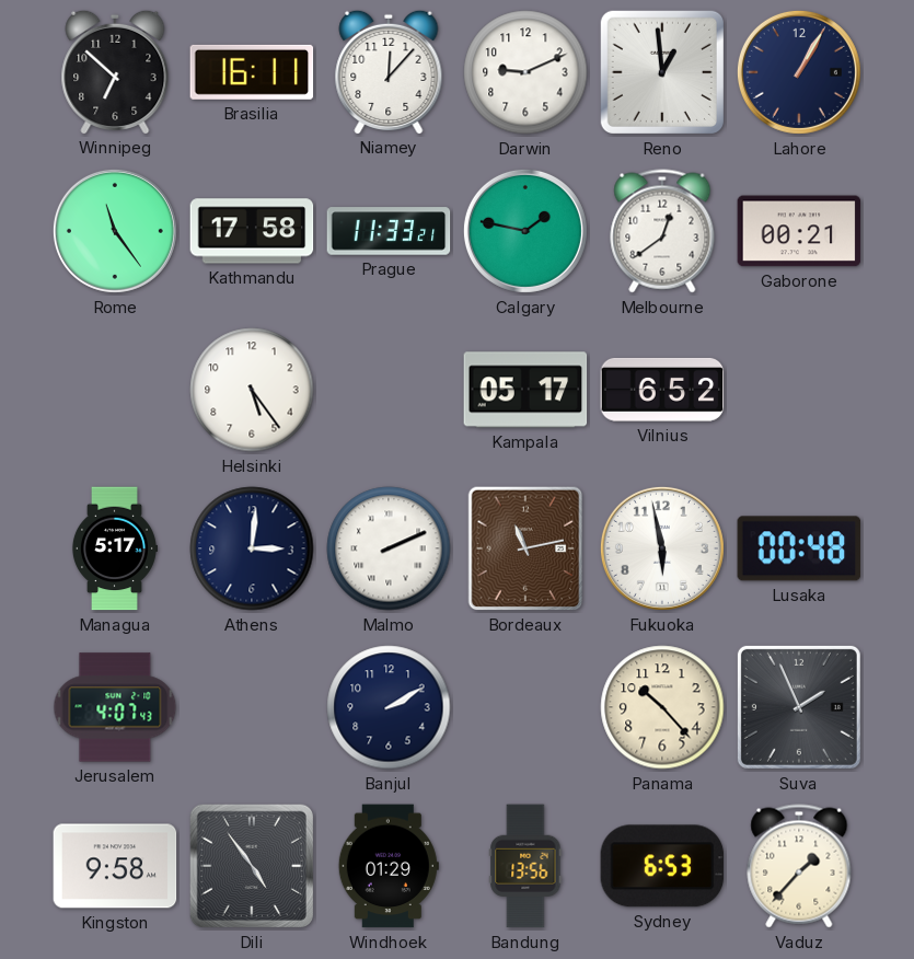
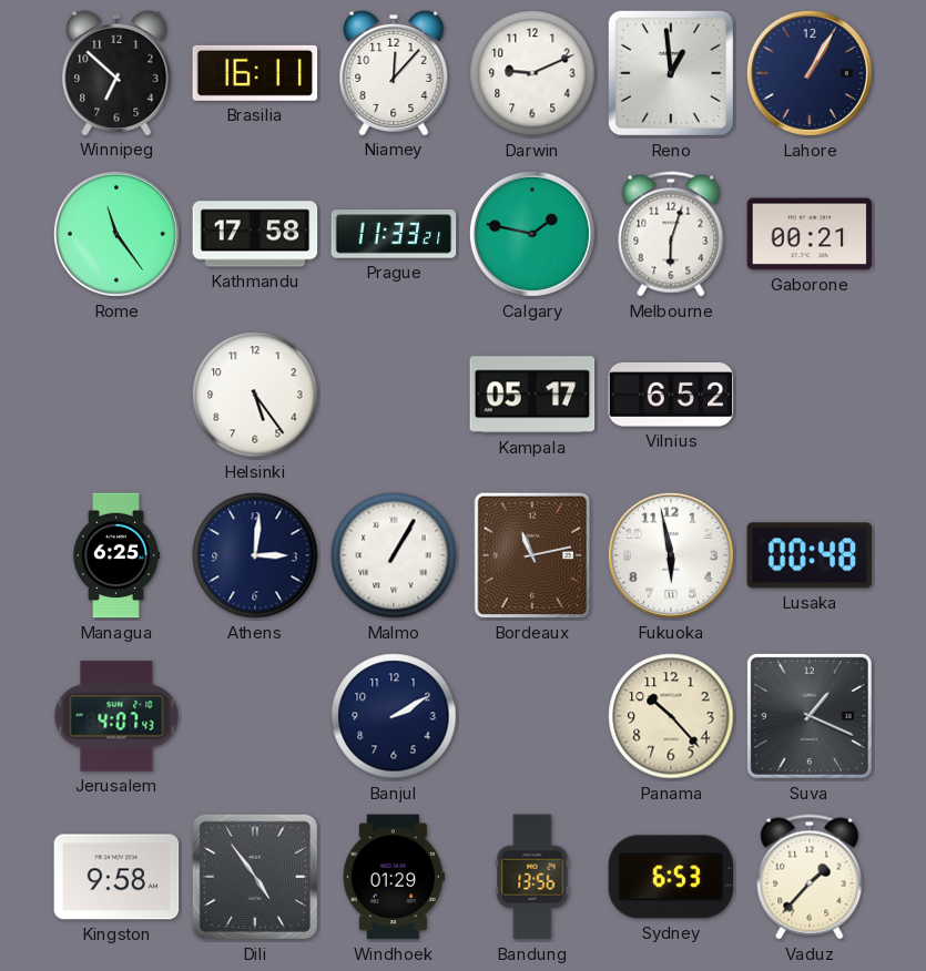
Melbourne: 12:39 -> 6:03 (671, 234)
Managua: 5:17 -> 6:25 (115, 555)
Malmo: 2:11 -> 1:05 (394, 555)
Suva: 1:56 -> 1:19 (810, 716)
